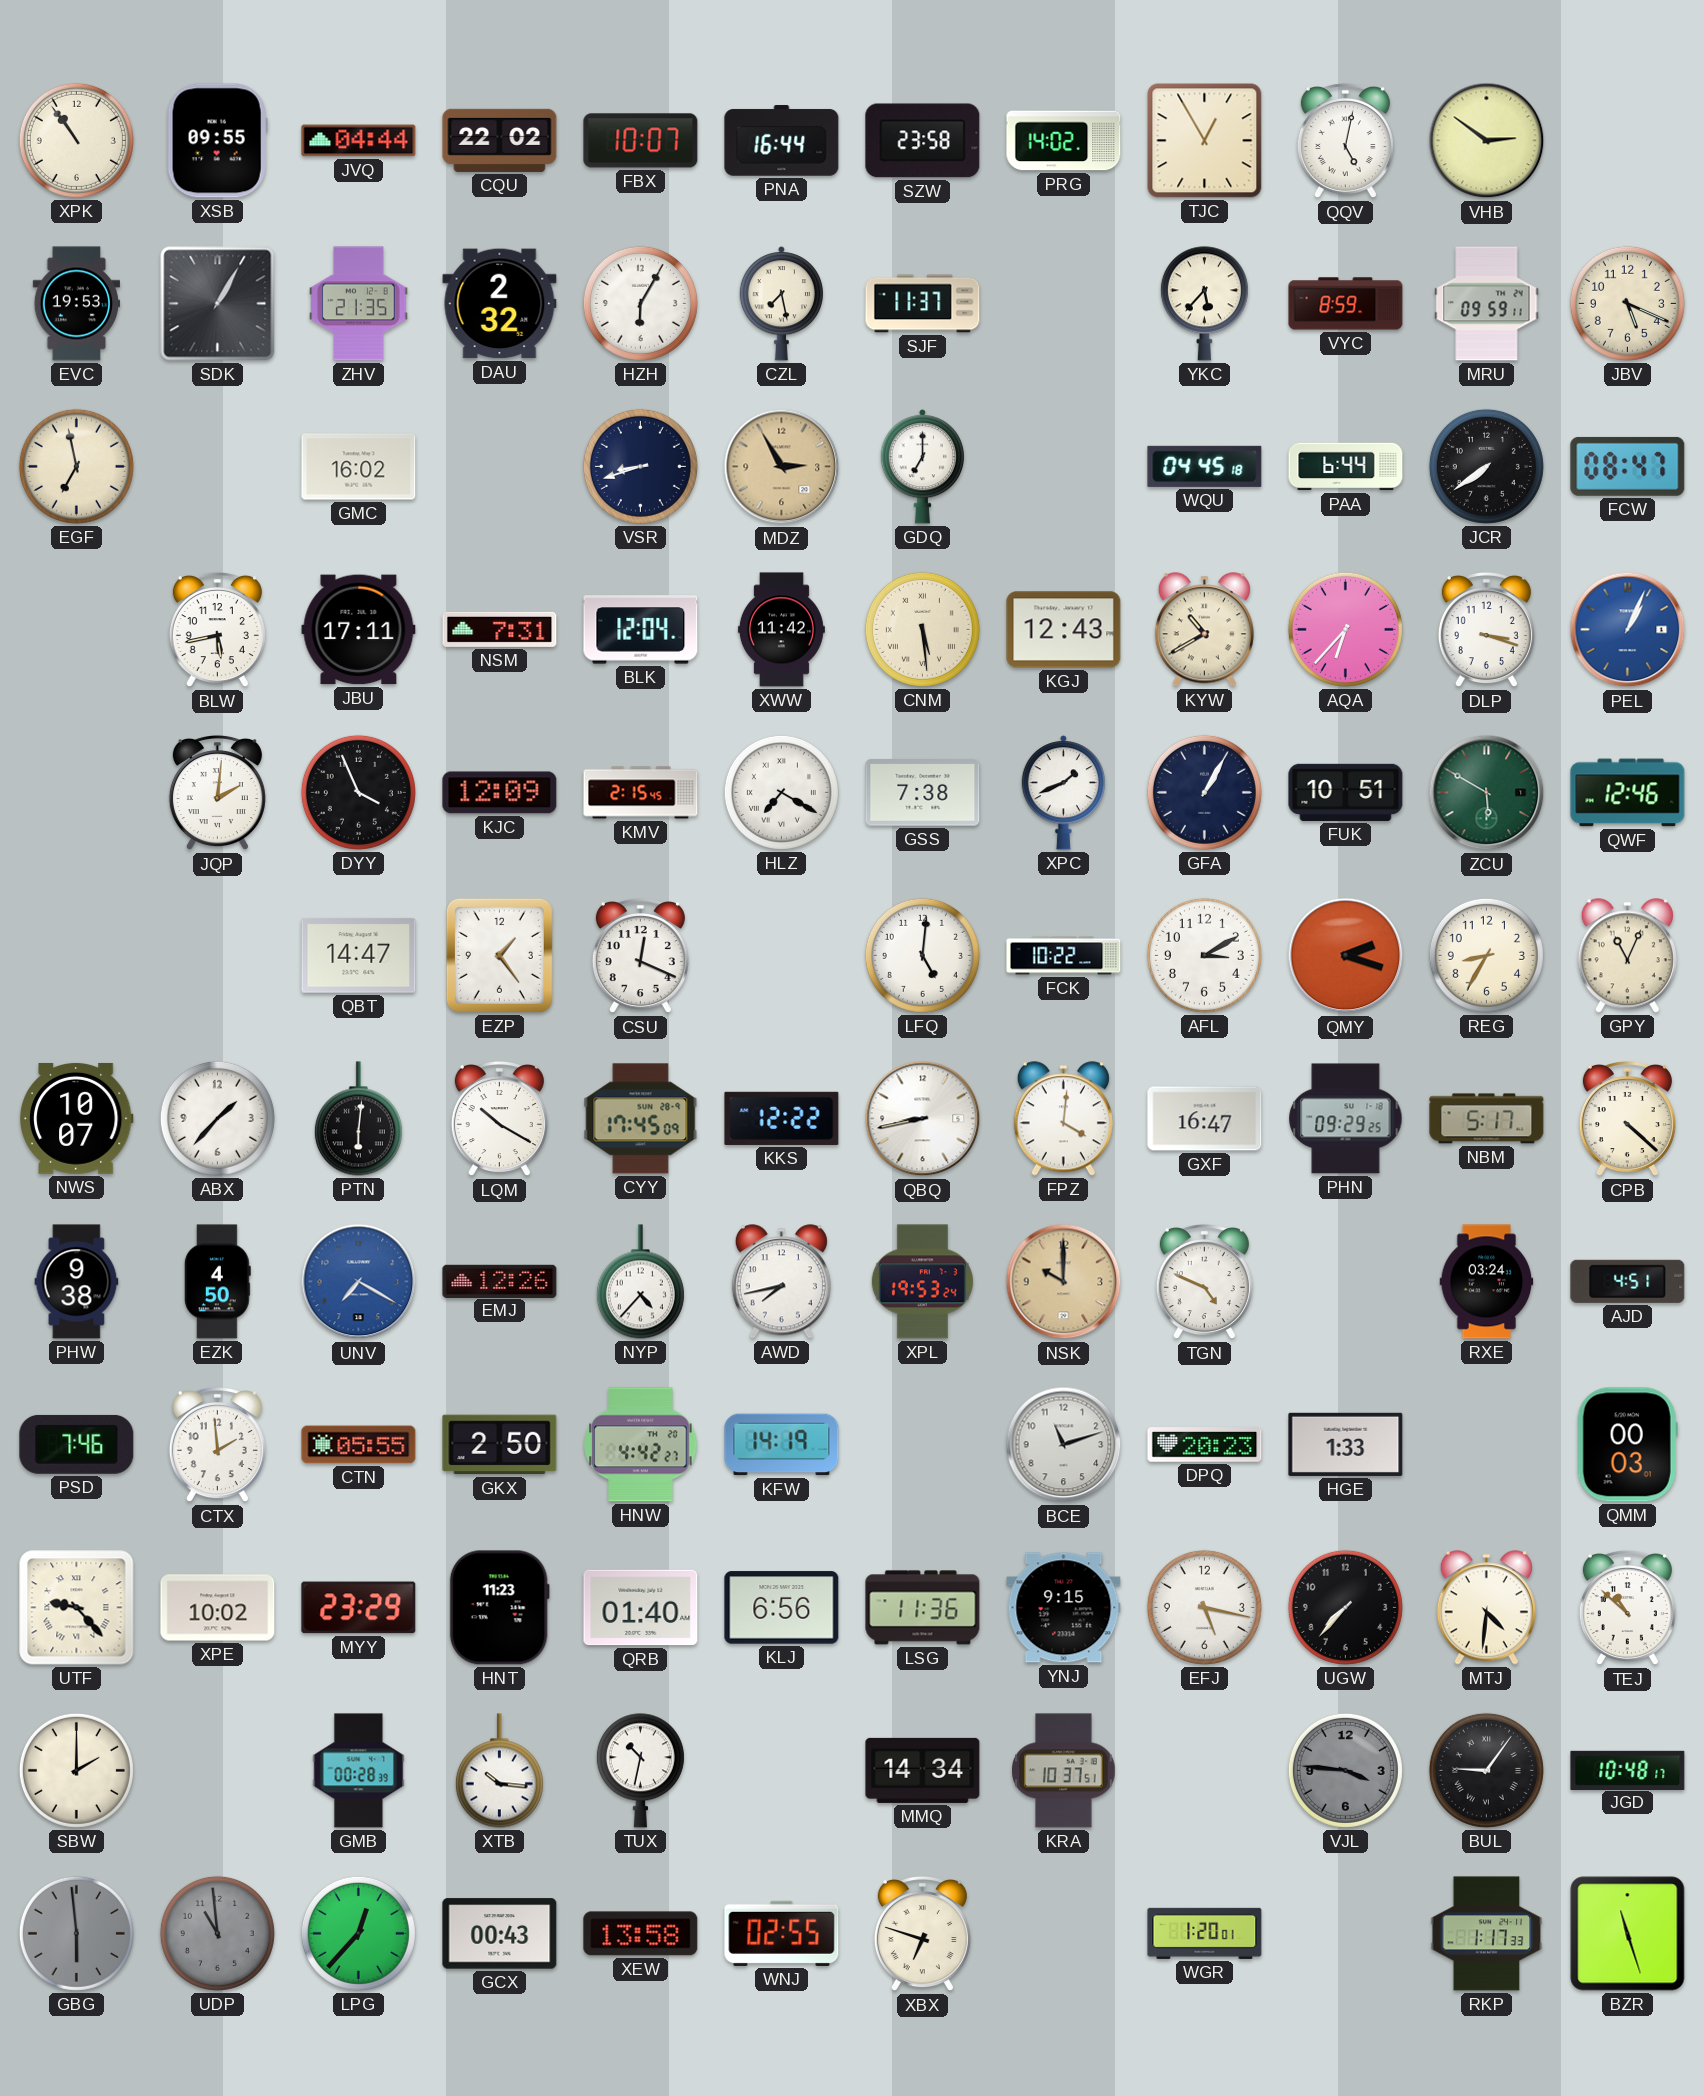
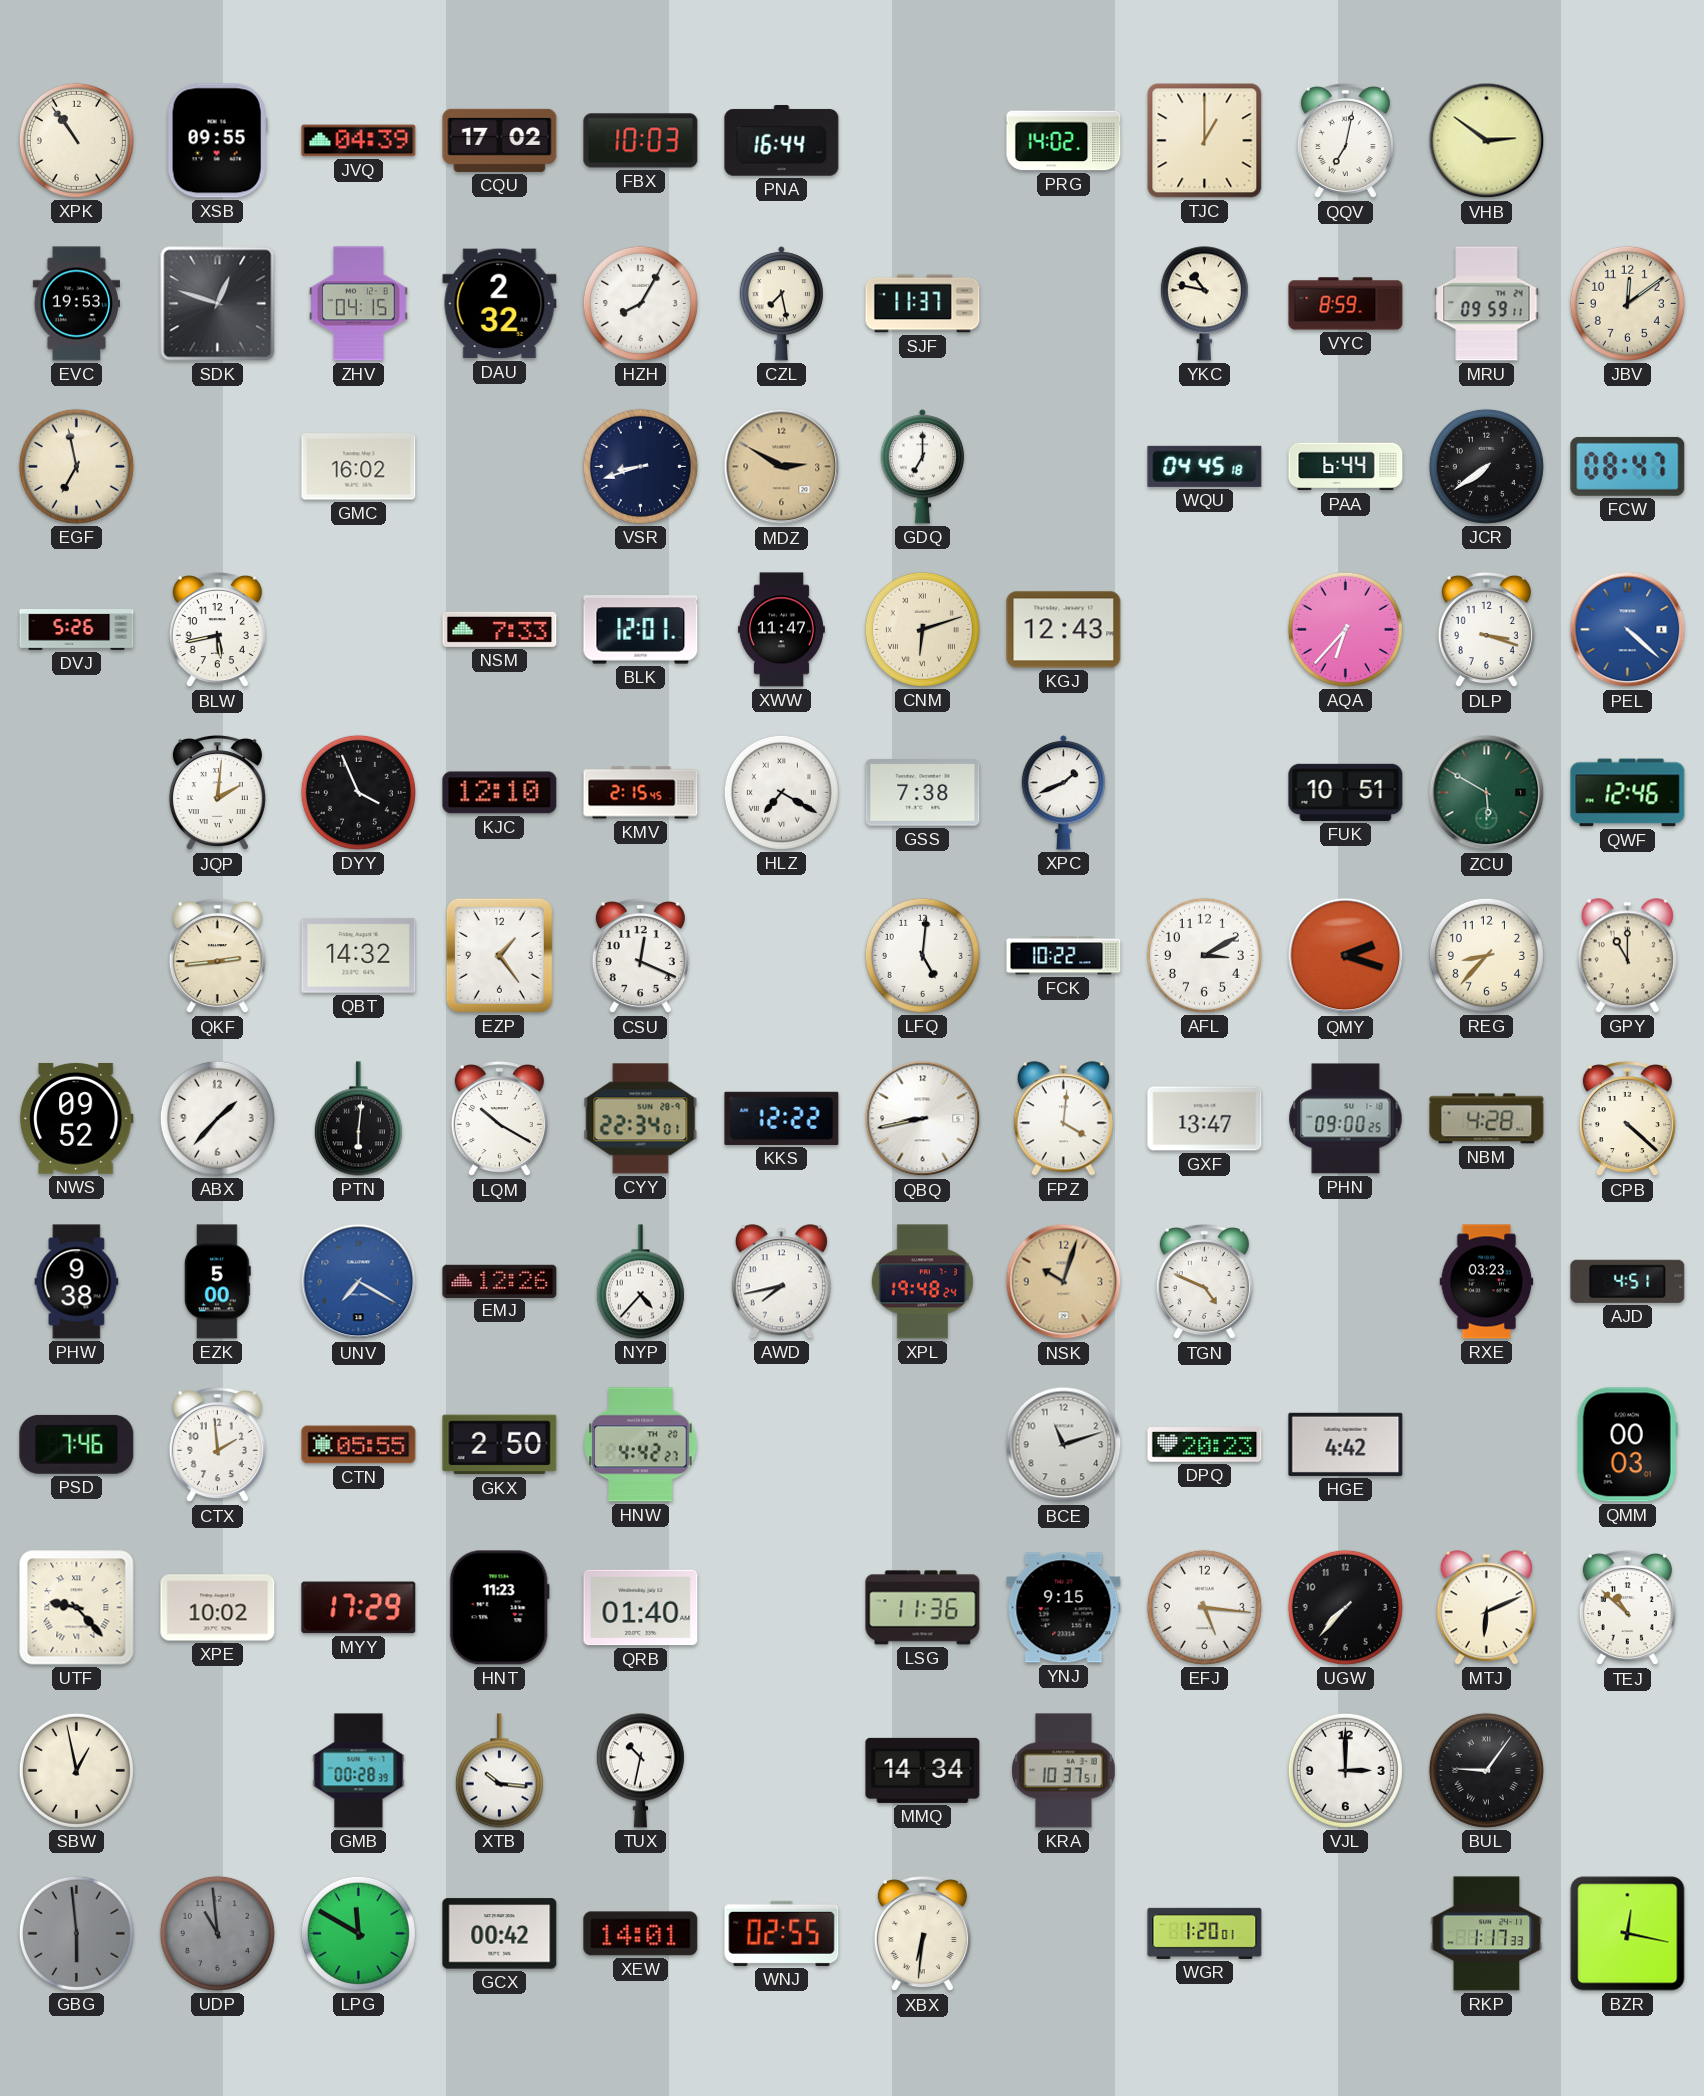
JVQ: 04:44 -> 04:39 (359, 141)
CQU: 22:02 -> 17:02 (500, 140)
FBX: 10:07 -> 10:03 (641, 141)
SZW: 23:58 -> none (923, 141)
TJC: 12:55 -> 1:00 (1205, 141)
QQV: 5:02 -> 7:02 (1345, 142)
SDK: 1:05 -> 12:48 (218, 304)
ZHV: 21:35 -> 04:15 (359, 304)
HZH: 6:05 -> 8:05 (640, 303)
YKC: 5:37 -> 10:47 (1204, 304)
JBV: 5:19 -> 12:09 (1627, 303)
MDZ: 2:55 -> 2:50 (782, 467)
DVJ: none -> 5:26 (77, 630)
JBU: 17:11 -> none (359, 630)
NSM: 7:31 -> 7:33 (500, 629)
BLK: 12:04 -> 12:01 (641, 630)
XWW: 11:42 -> 11:47 (781, 630)
CNM: 5:29 -> 6:12 (922, 629)
KYW: 10:40 -> none (1204, 630)
PEL: 1:04 -> 4:22 (1628, 630)
KJC: 12:09 -> 12:10 (500, 793)
GFA: 1:05 -> none (1204, 792)
QKF: none -> 2:44 (217, 957)
QBT: 14:47 -> 14:32 (359, 955)
REG: 8:35 -> 8:37 (1486, 955)
GPY: 11:04 -> 11:00 (1627, 956)
NWS: 10:07 -> 09:52 (76, 1118)
CYY: 17:45 -> 22:34 (641, 1119)
GXF: 16:47 -> 13:47 (1205, 1119)
PHN: 09:29 -> 09:00 (1346, 1119)
NBM: 5:17 -> 4:28 (1487, 1119)
EZK: 4:50 -> 5:00 (217, 1282)
XPL: 19:53 -> 19:48 (922, 1282)
NSK: 10:00 -> 10:03 (1064, 1282)
RXE: 03:24 -> 03:23 (1487, 1282)
KFW: 14:19 -> none (782, 1445)
HGE: 1:33 -> 4:42 (1346, 1444)
MYY: 23:29 -> 17:29 (359, 1608)
KLJ: 6:56 -> none (782, 1608)
EFJ: 5:17 -> 5:16 (1204, 1607)
MTJ: 4:31 -> 6:11 (1486, 1608)
SBW: 2:00 -> 12:58 (76, 1770)
VJL: 3:46 -> 3:00 (1345, 1770)
VJL dial: grey -> white (1345, 1770)
JGD: 10:48 -> none (1628, 1770)
LPG: 12:37 -> 11:50 (358, 1933)
GCX: 00:43 -> 00:42 (500, 1934)
XEW: 13:58 -> 14:01 (641, 1934)
XBX: 6:48 -> 6:31 (922, 1935)
BZR: 11:27 -> 12:17 (1628, 1934)
